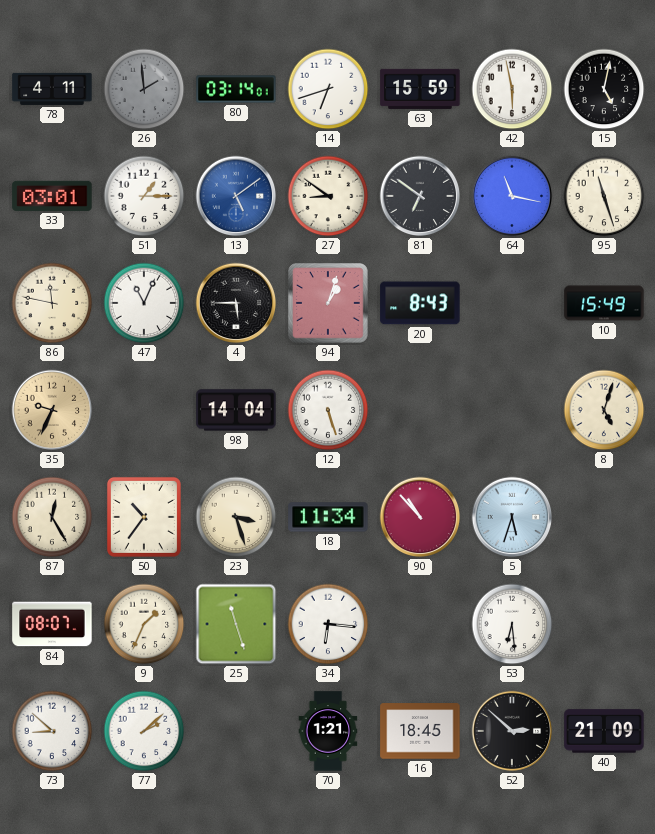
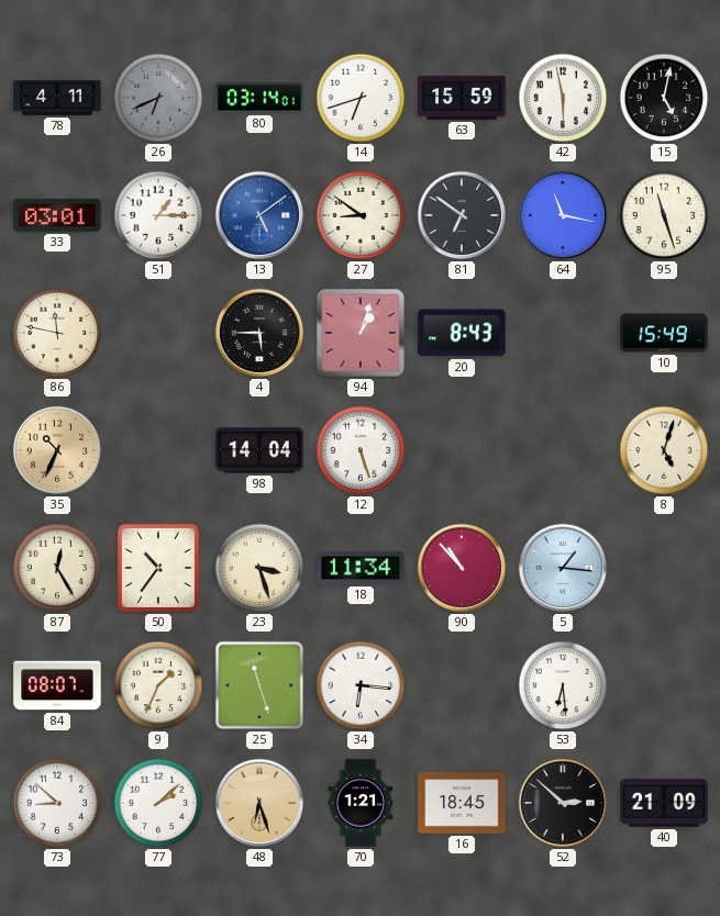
26: 1:59 -> 6:41 (158, 98)
47: 11:04 -> none (144, 303)
35: 9:34 -> 10:34 (57, 450)
5: 5:33 -> 1:16 (563, 568)
48: none -> 6:27 (259, 803)
